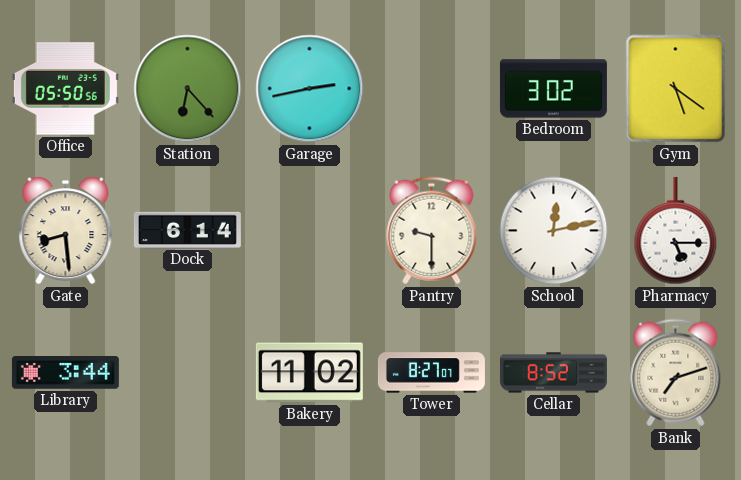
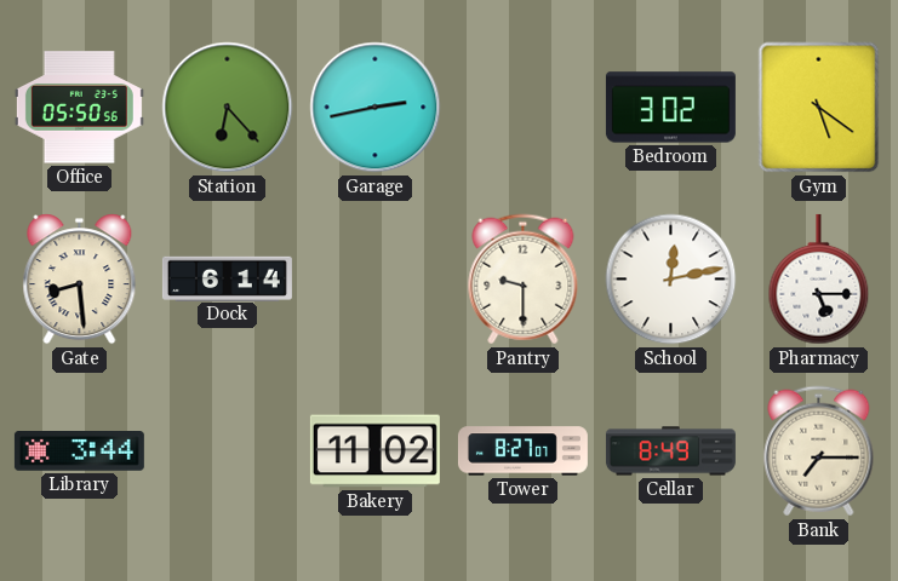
Cellar: 8:52 -> 8:49 (670, 451)
Bank: 7:12 -> 7:15 (819, 451)
